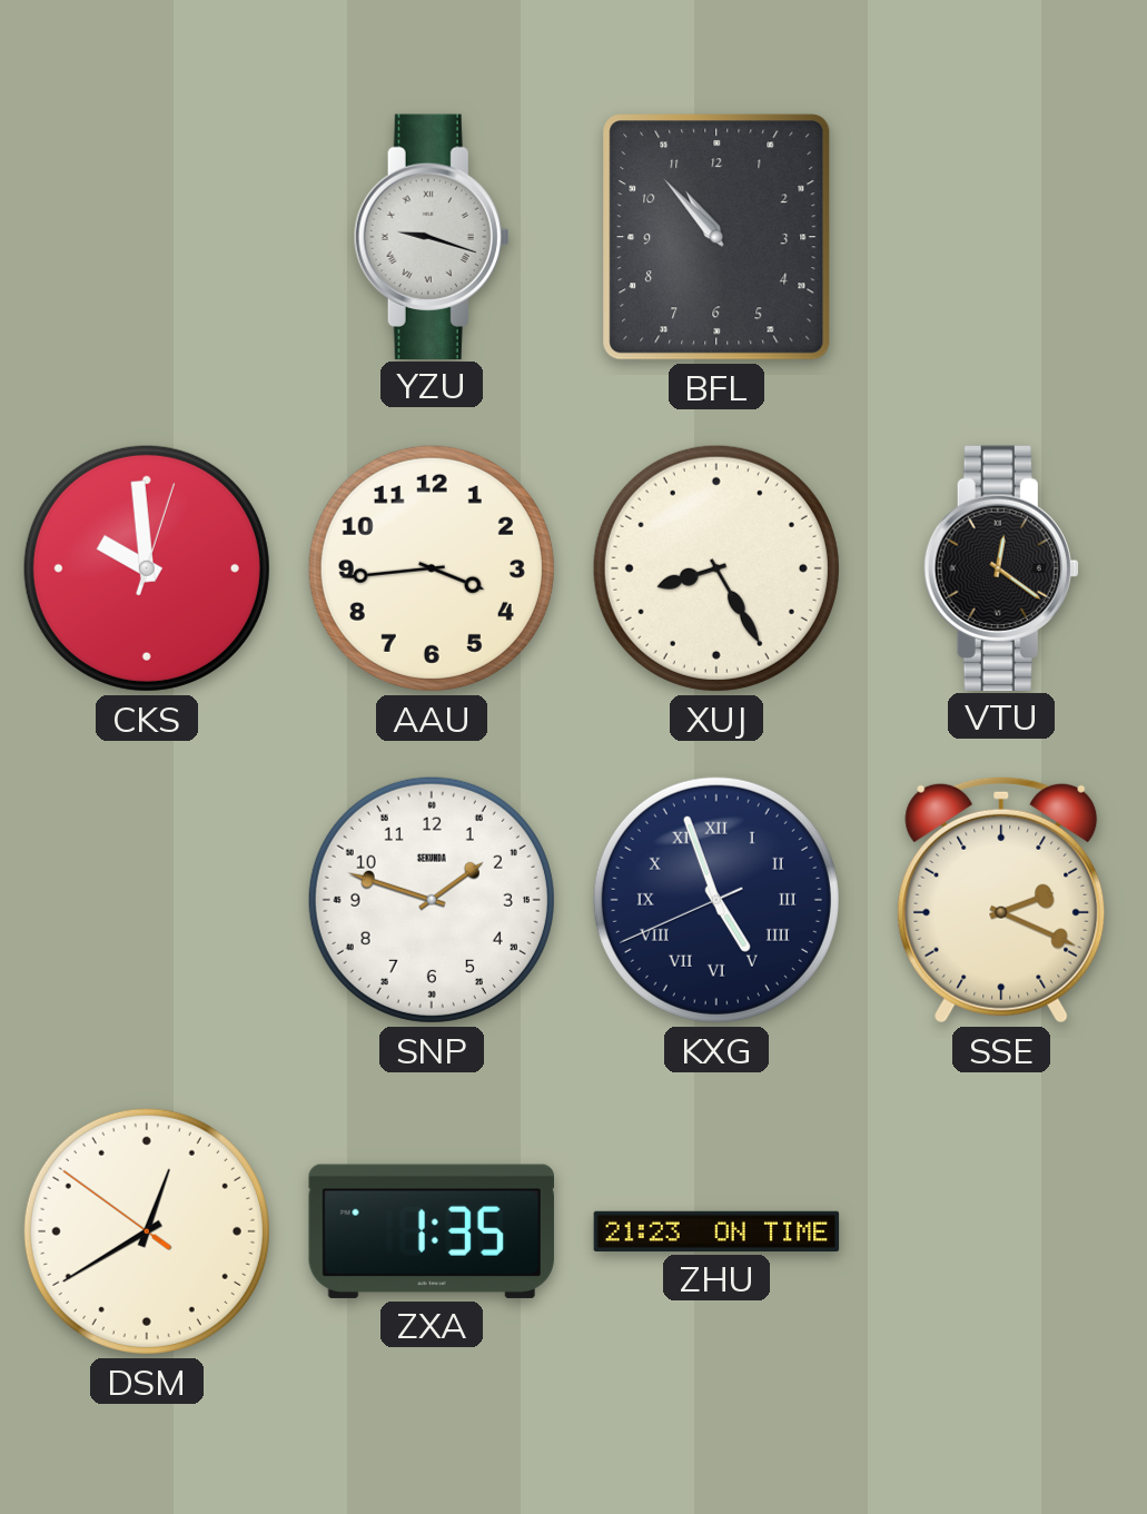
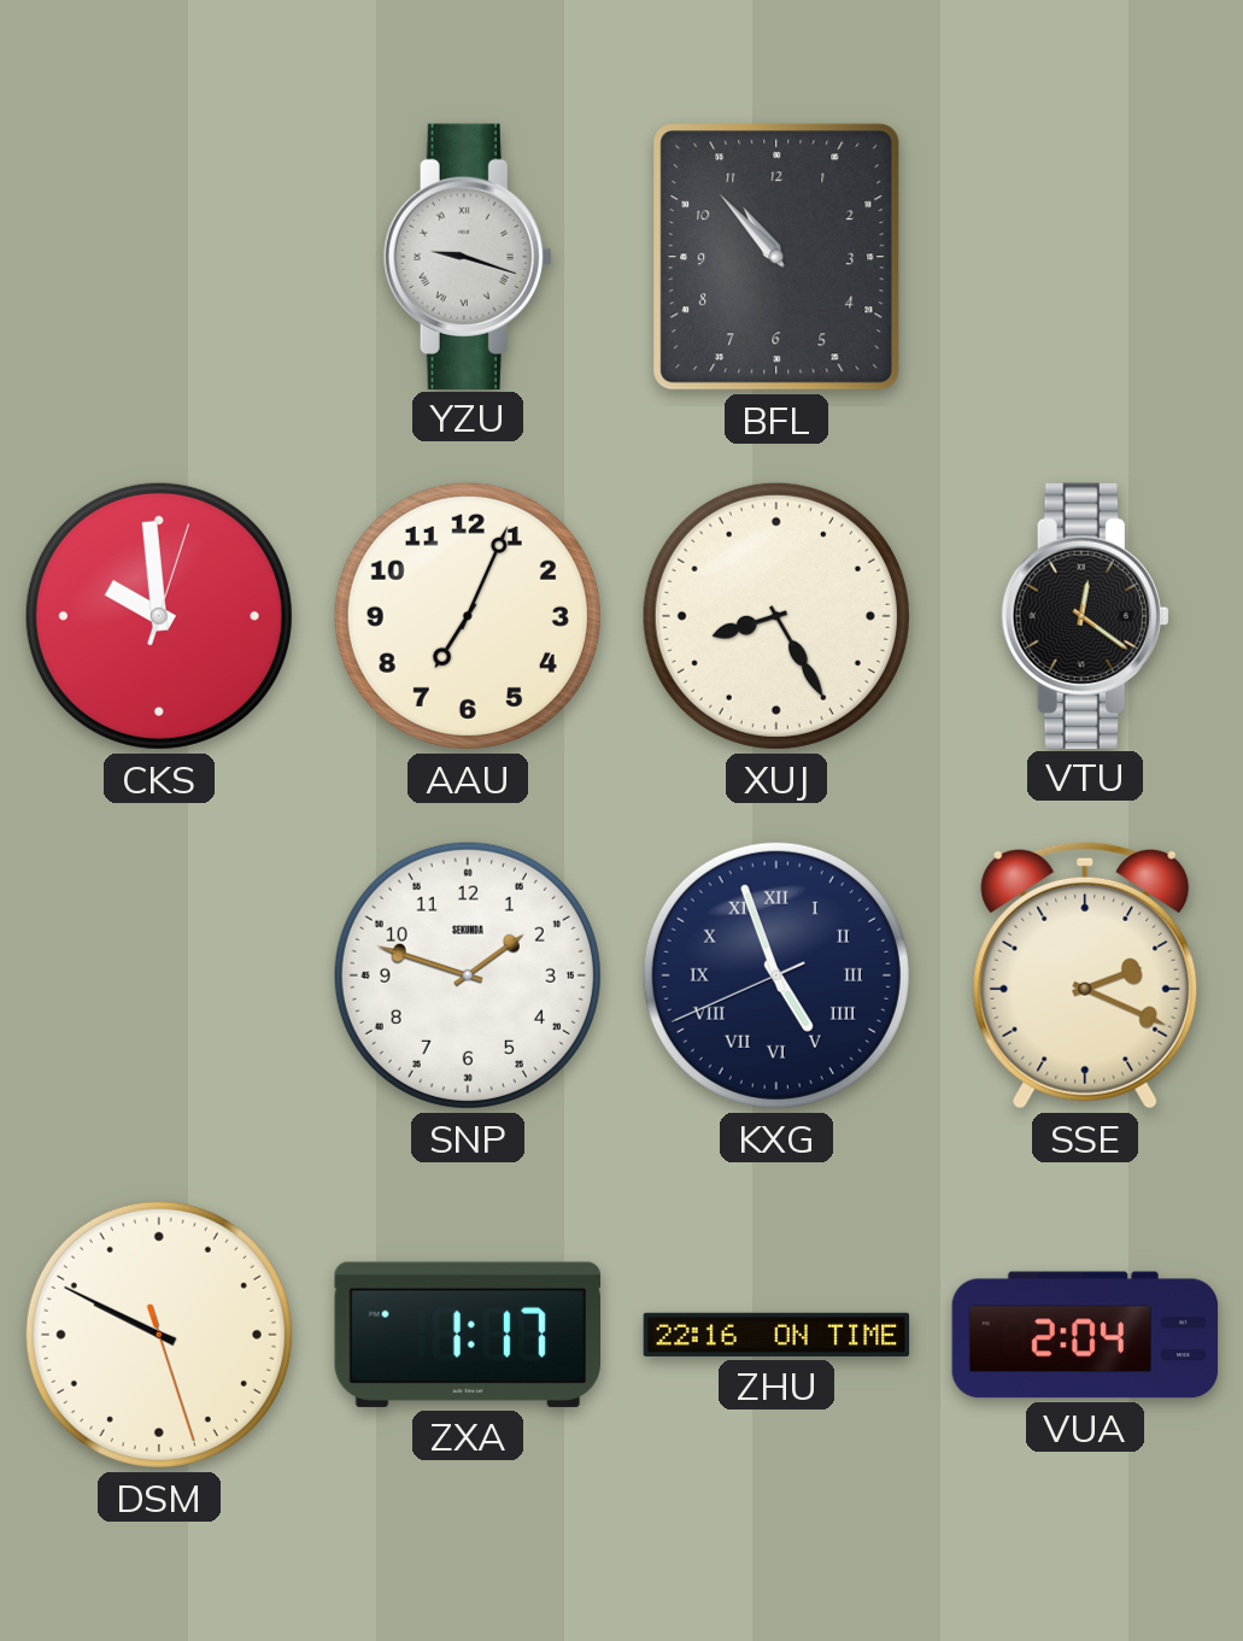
AAU: 3:44 -> 7:04 (468, 616)
DSM: 12:39 -> 9:49 (159, 1335)
ZXA: 1:35 -> 1:17 (468, 1335)
ZHU: 21:23 -> 22:16 (776, 1335)
VUA: none -> 2:04 (1085, 1335)
